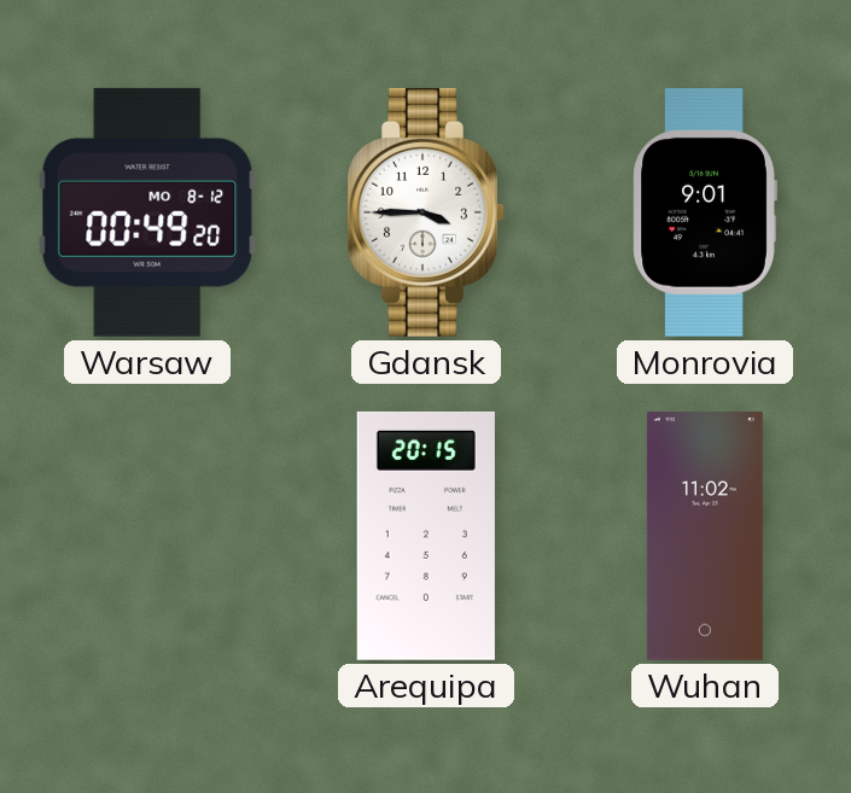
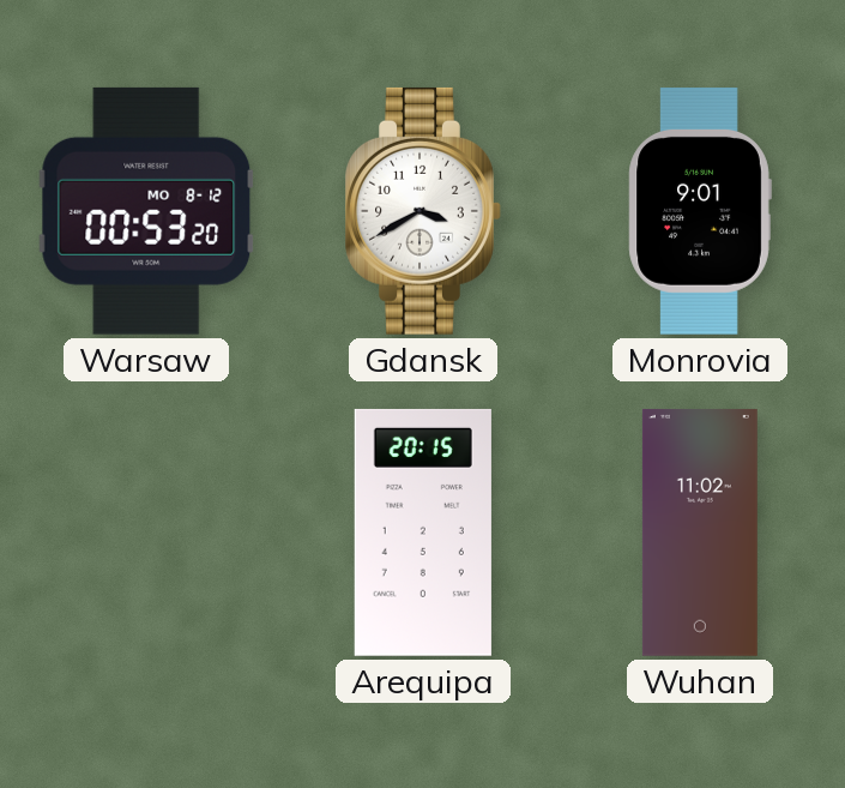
Warsaw: 00:49 -> 00:53 (146, 211)
Gdansk: 3:45 -> 3:40 (423, 211)
